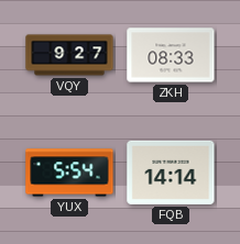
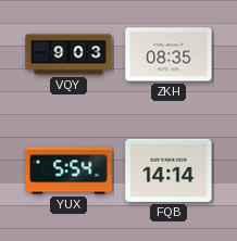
VQY: 9:27 -> 9:03 (68, 54)
ZKH: 08:33 -> 08:35 (169, 54)
